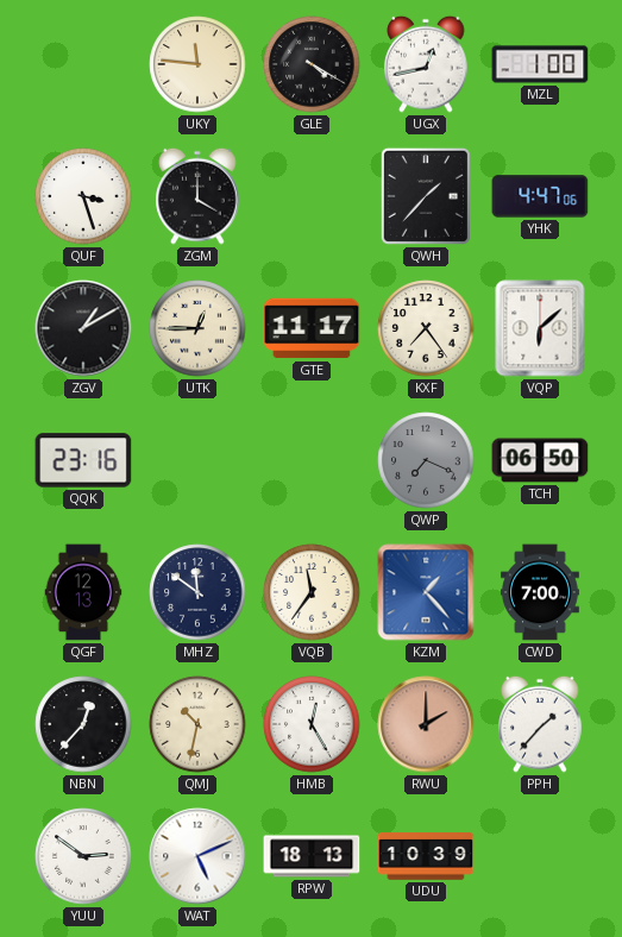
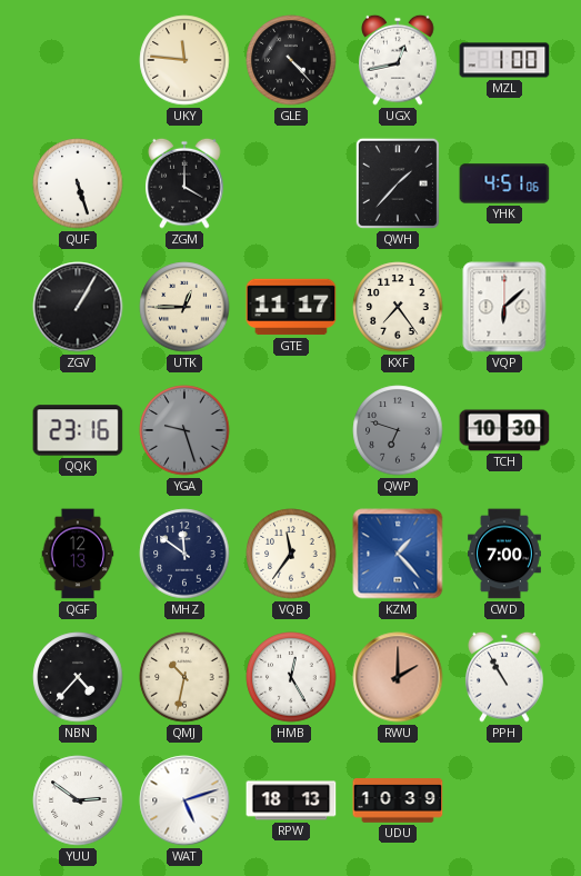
GLE: 4:20 -> 4:23 (291, 60)
QUF: 3:27 -> 5:27 (78, 183)
YHK: 4:47 -> 4:51 (504, 183)
ZGV: 1:10 -> 1:05 (78, 307)
YGA: none -> 9:27 (184, 430)
QWP: 7:19 -> 6:48 (398, 430)
TCH: 06:50 -> 10:30 (504, 430)
NBN: 12:37 -> 4:37 (78, 677)
PPH: 1:37 -> 10:55 (504, 677)
WAT: 5:11 -> 5:12 (184, 800)
